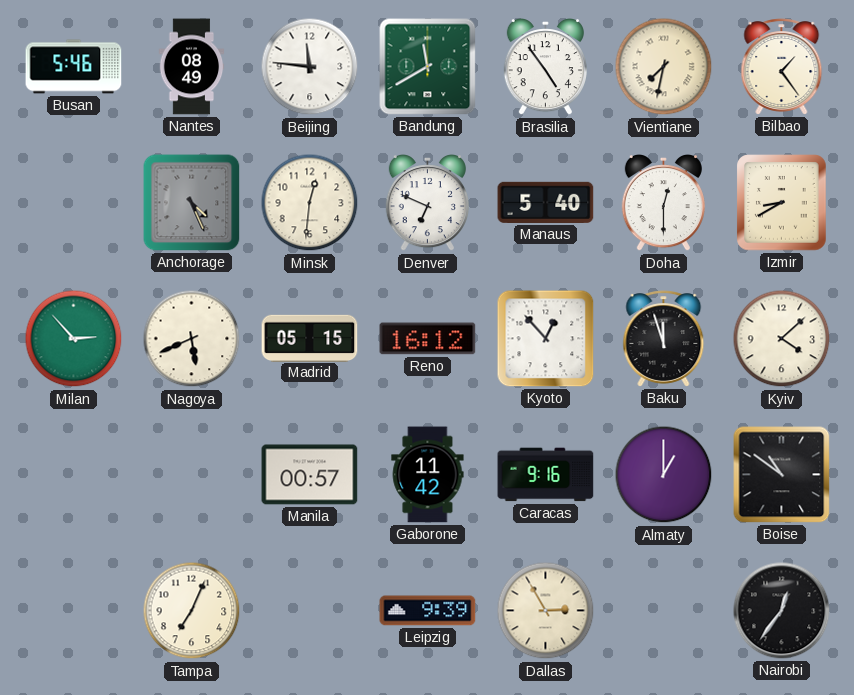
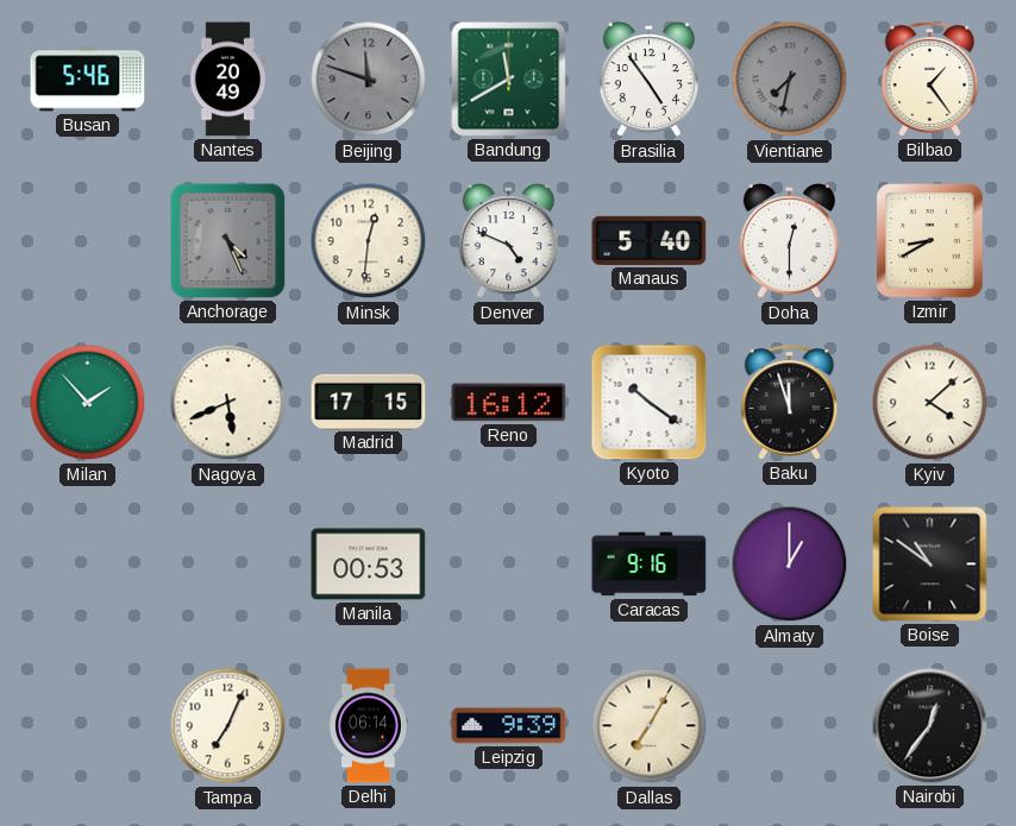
Nantes: 08:49 -> 20:49 (228, 80)
Beijing: 11:46 -> 11:48 (369, 80)
Beijing dial: white -> grey (369, 80)
Vientiane dial: cream -> grey (790, 80)
Denver: 6:49 -> 4:49 (508, 242)
Milan: 2:53 -> 1:53 (88, 403)
Madrid: 05:15 -> 17:15 (369, 402)
Kyoto: 12:53 -> 10:21 (650, 403)
Manila: 00:57 -> 00:53 (369, 565)
Gaborone: 11:42 -> none (428, 475)
Delhi: none -> 06:14 (369, 726)
Dallas: 2:55 -> 7:05 (650, 726)
